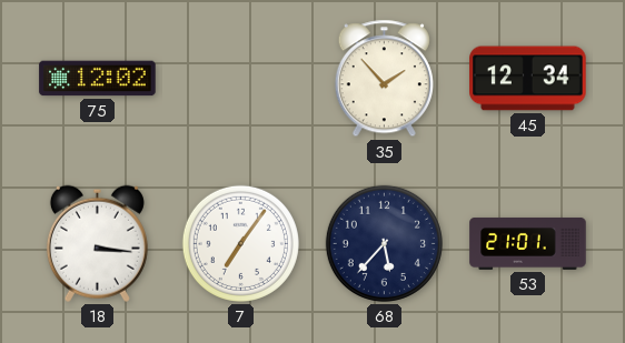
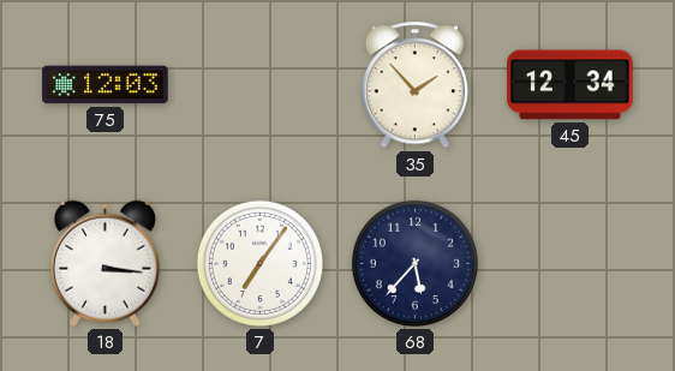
75: 12:02 -> 12:03 (106, 85)
53: 21:01 -> none (528, 244)
